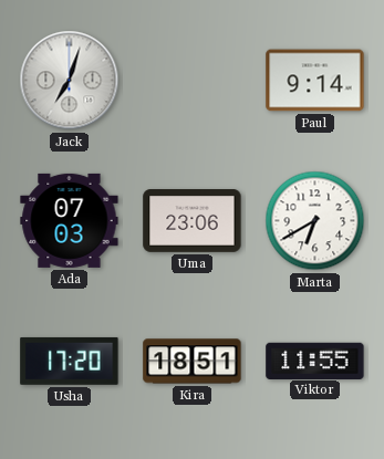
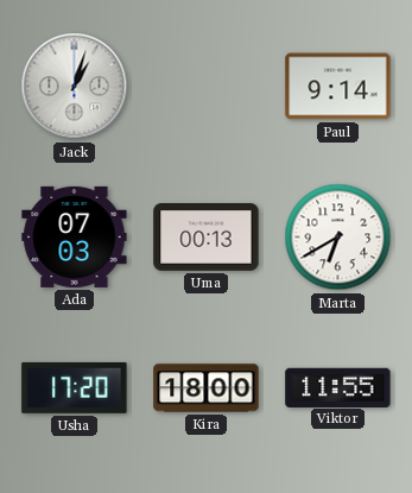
Jack: 7:03 -> 1:03 (75, 87)
Uma: 23:06 -> 00:13 (207, 238)
Kira: 18:51 -> 18:00 (207, 388)
